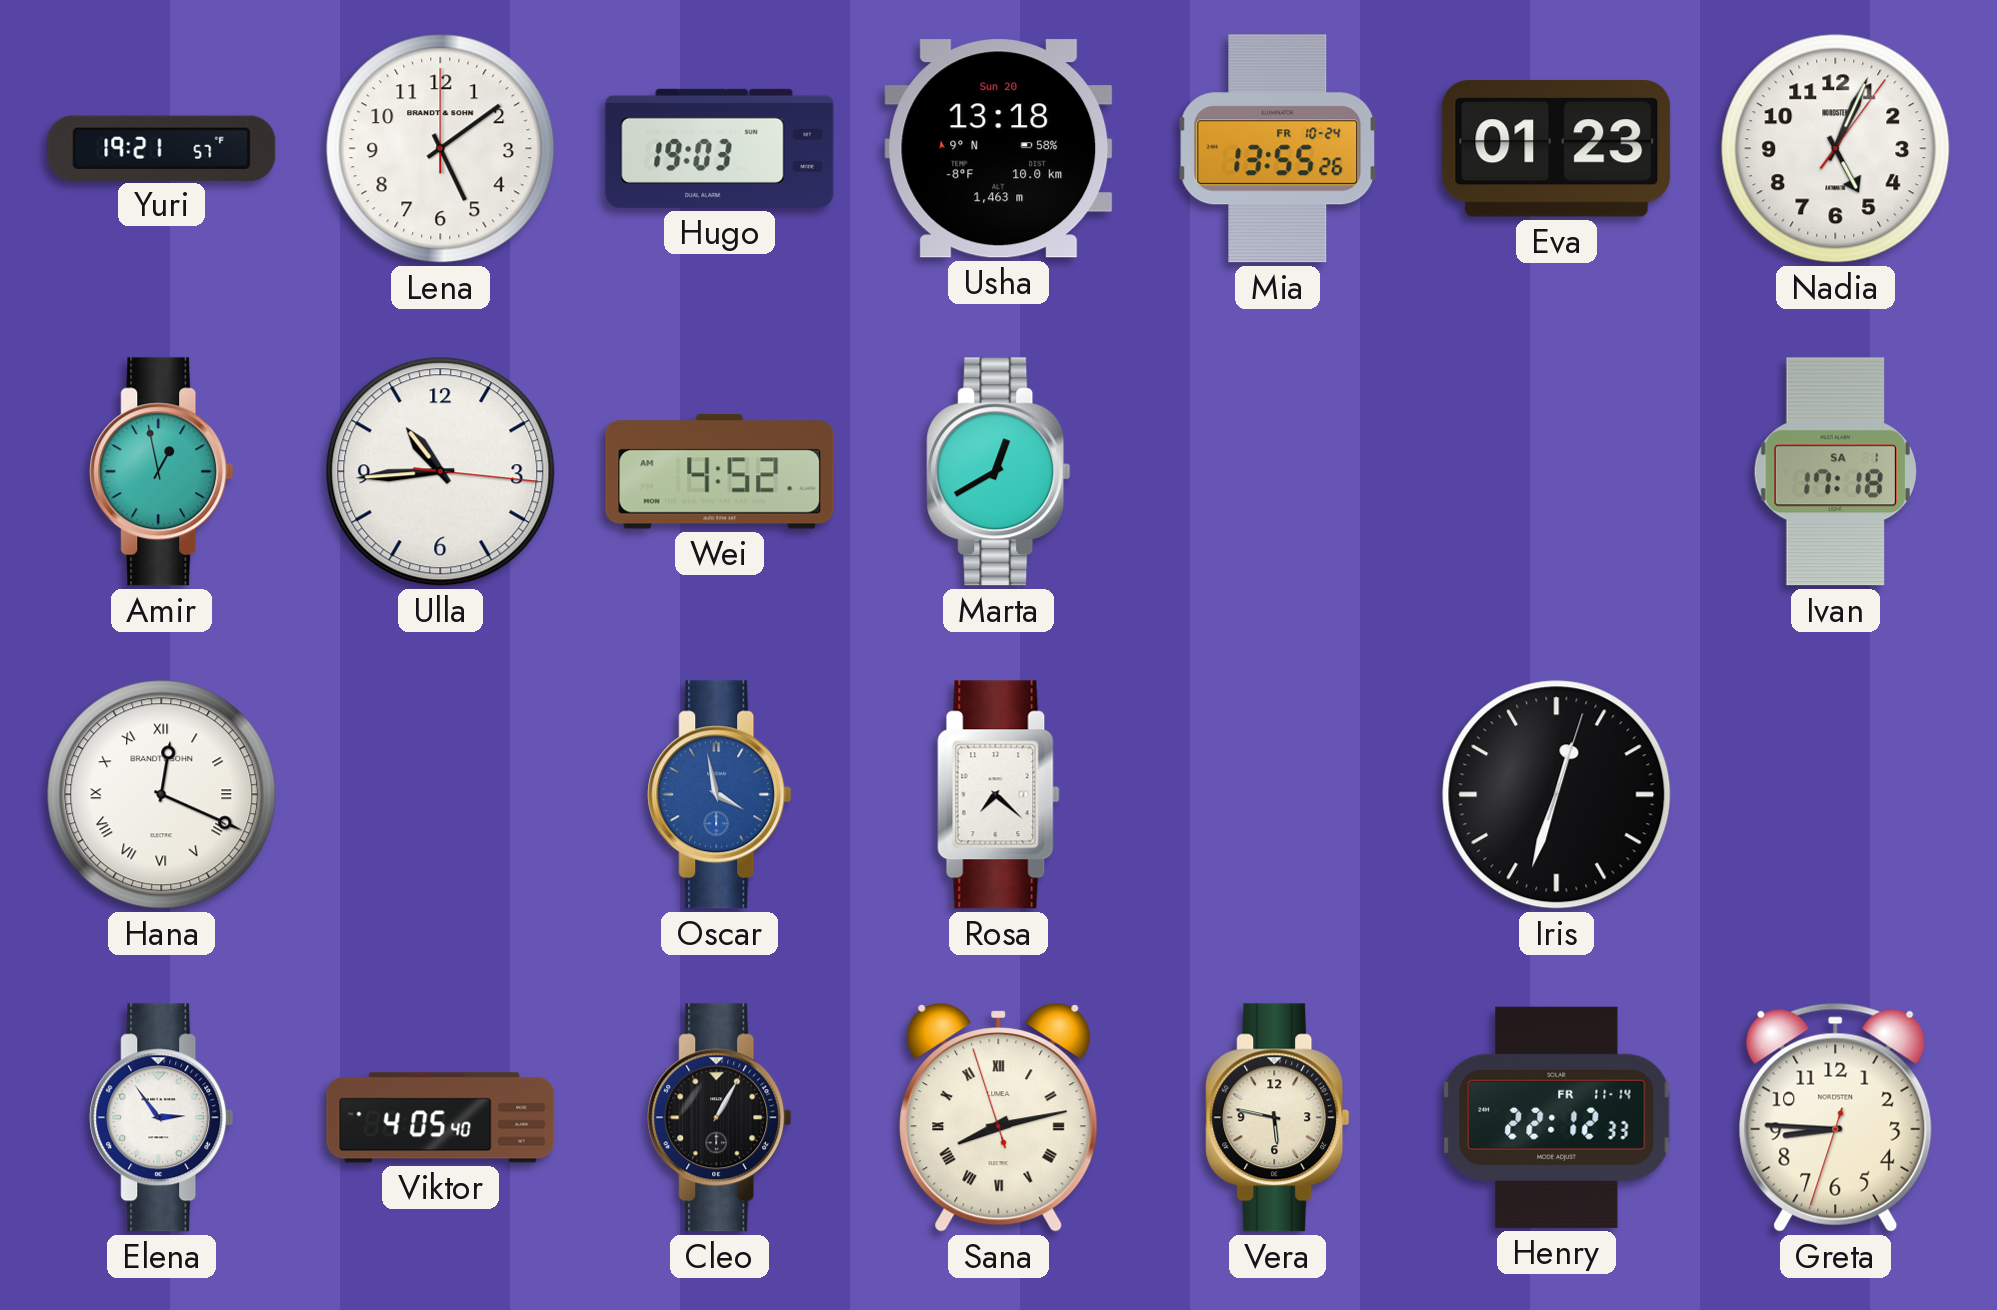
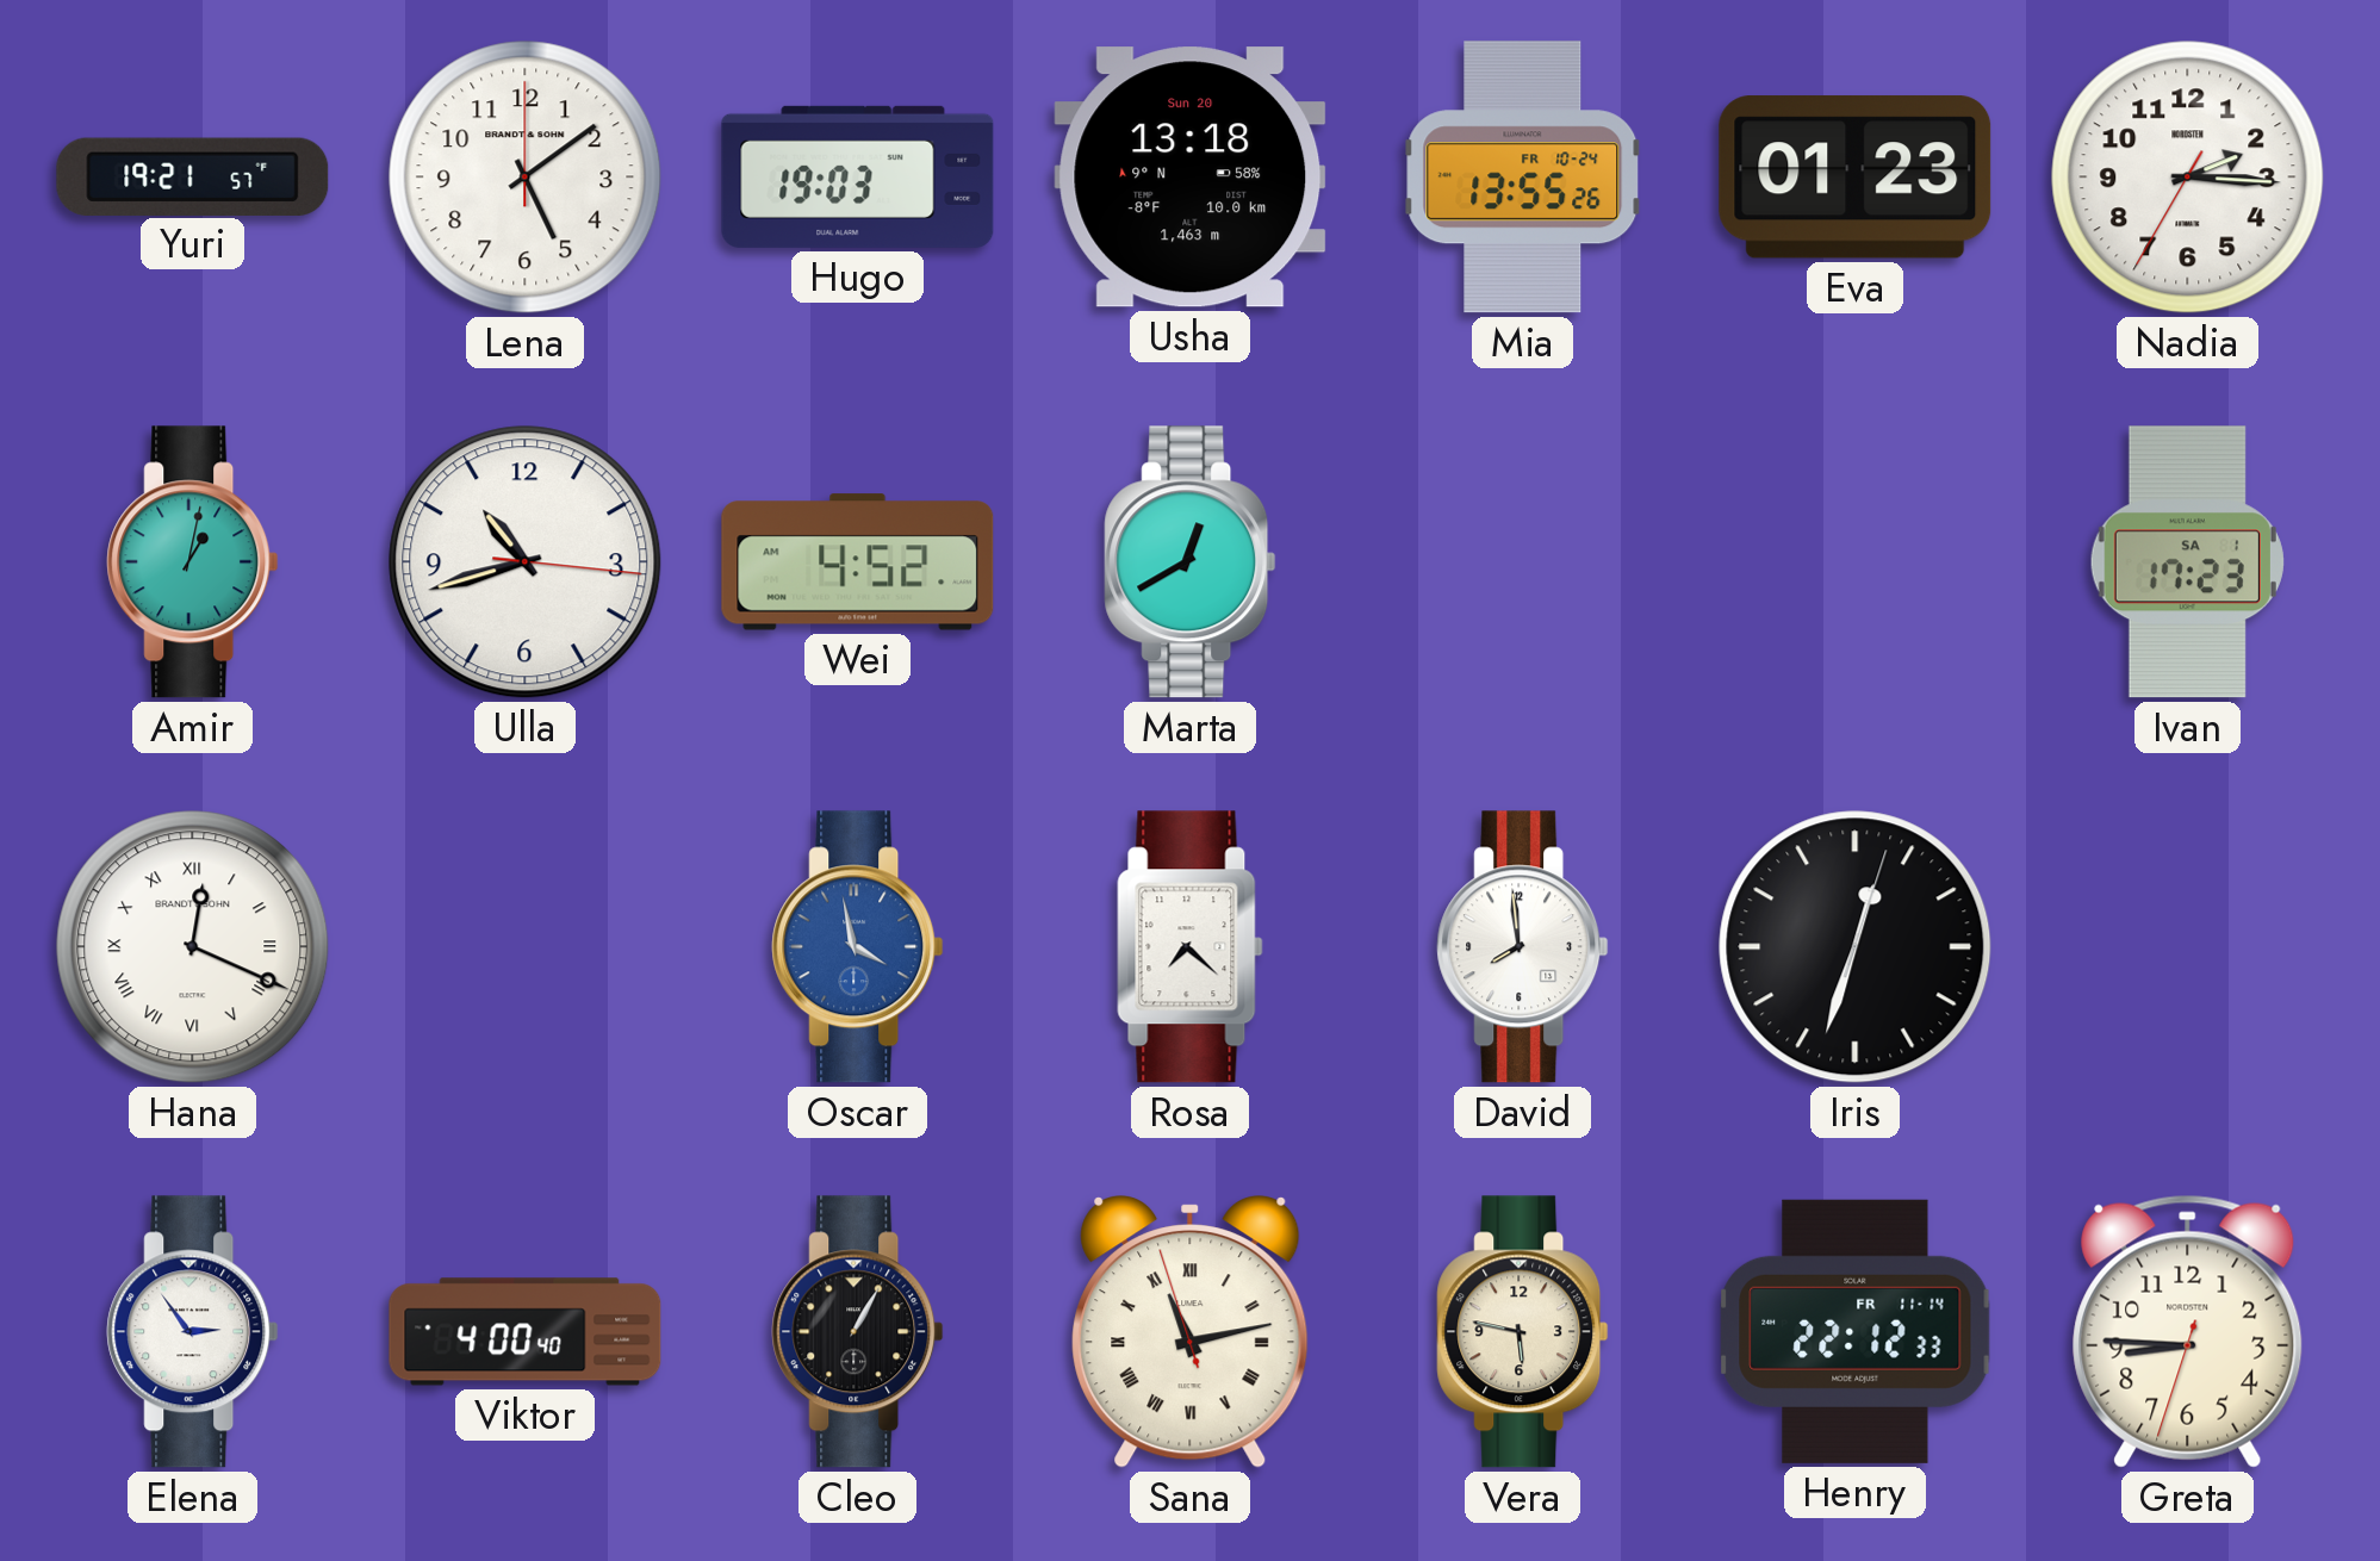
Nadia: 5:04 -> 2:15 (2188, 178)
Amir: 12:58 -> 1:02 (193, 562)
Ulla: 10:44 -> 10:42 (526, 562)
Ivan: 17:18 -> 17:23 (2187, 562)
David: none -> 7:59 (1523, 947)
Viktor: 4:05 -> 4:00 (526, 1332)
Sana: 8:12 -> 11:12 (1191, 1332)
